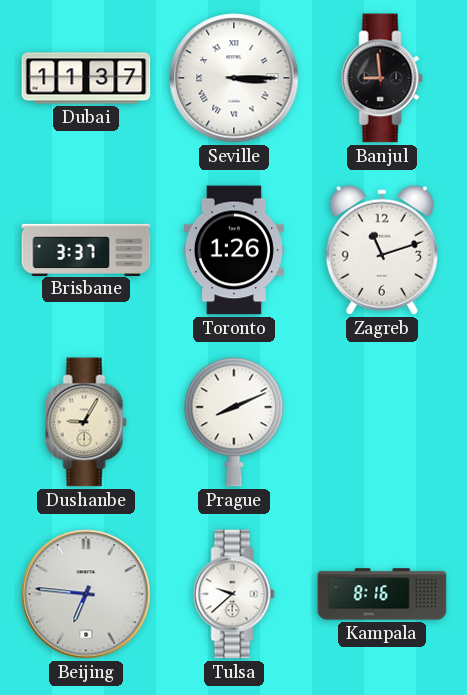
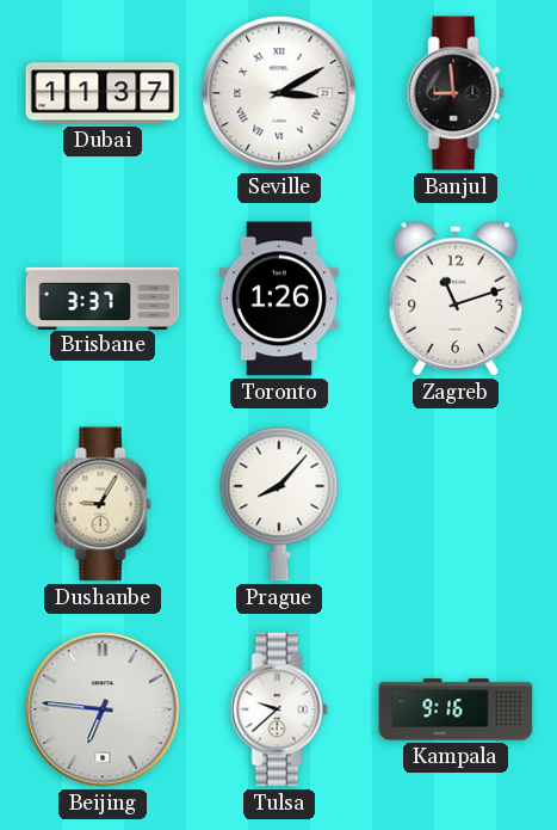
Seville: 3:15 -> 3:10 (279, 93)
Prague: 8:11 -> 8:07 (279, 504)
Kampala: 8:16 -> 9:16 (456, 709)
